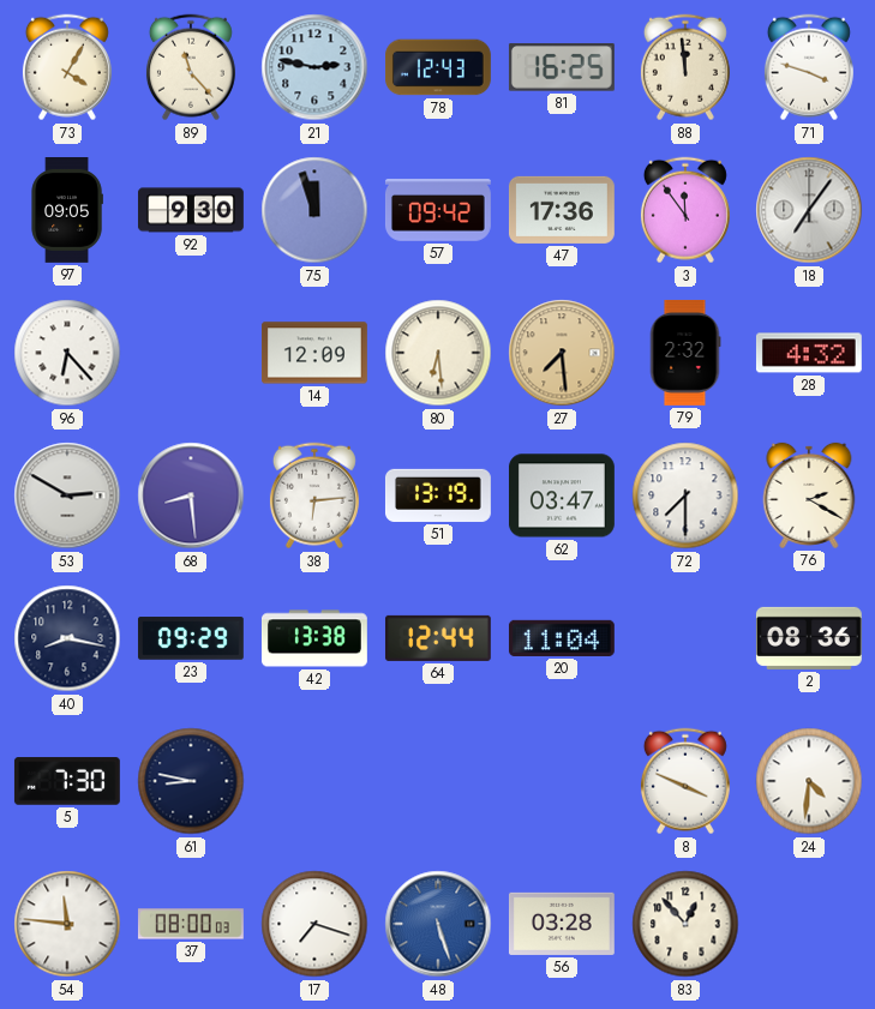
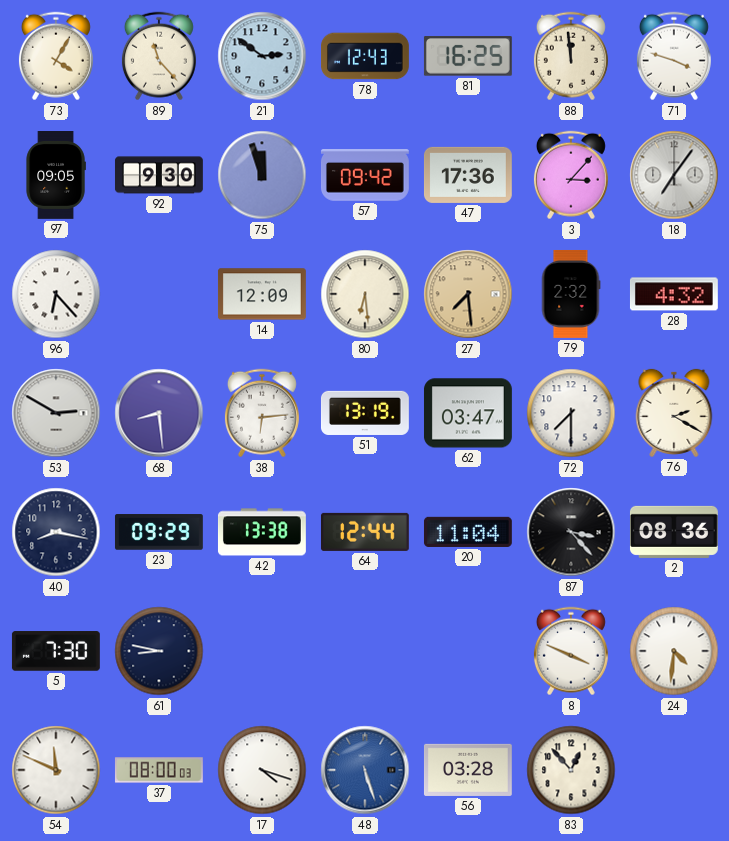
21: 2:47 -> 2:51 (262, 56)
3: 11:54 -> 3:07 (571, 175)
87: none -> 3:23 (571, 532)
54: 11:46 -> 11:49 (56, 770)
17: 7:18 -> 4:18 (262, 770)
